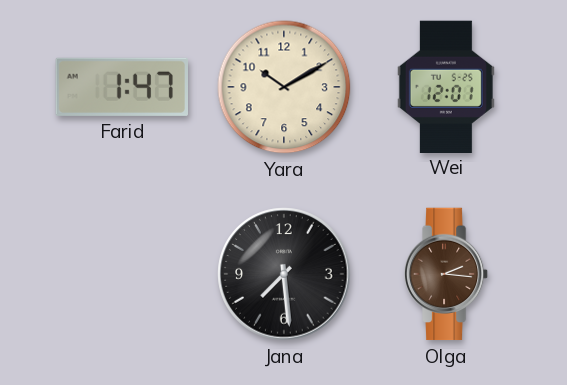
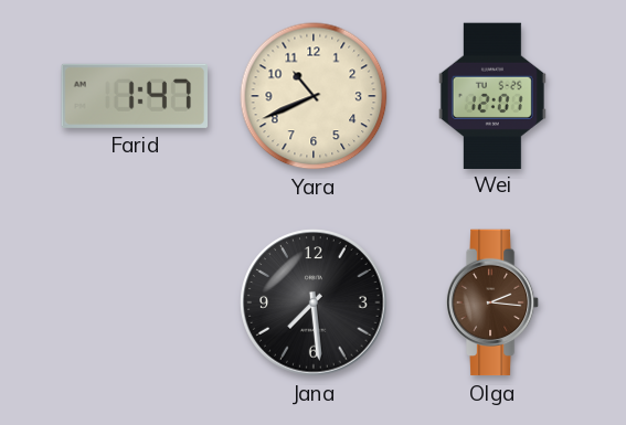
Yara: 10:10 -> 10:41 (314, 96)
